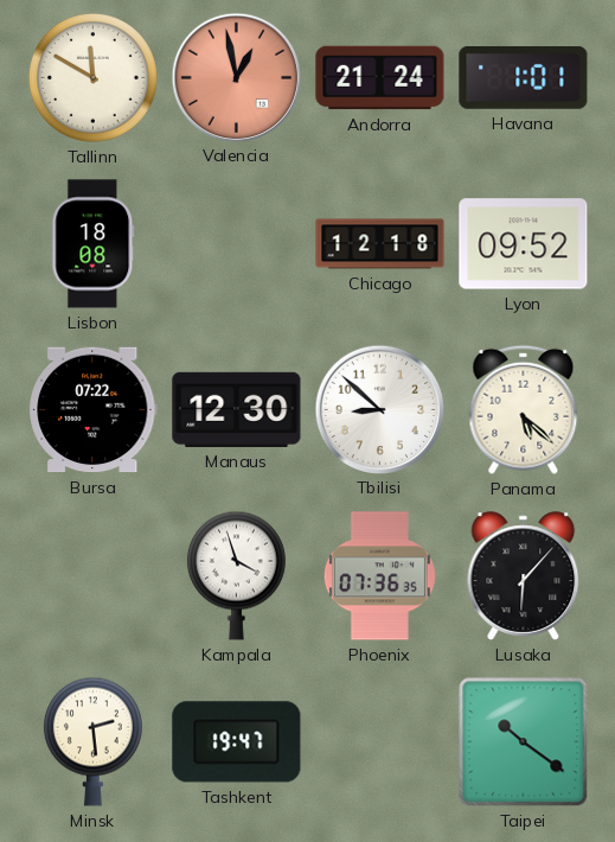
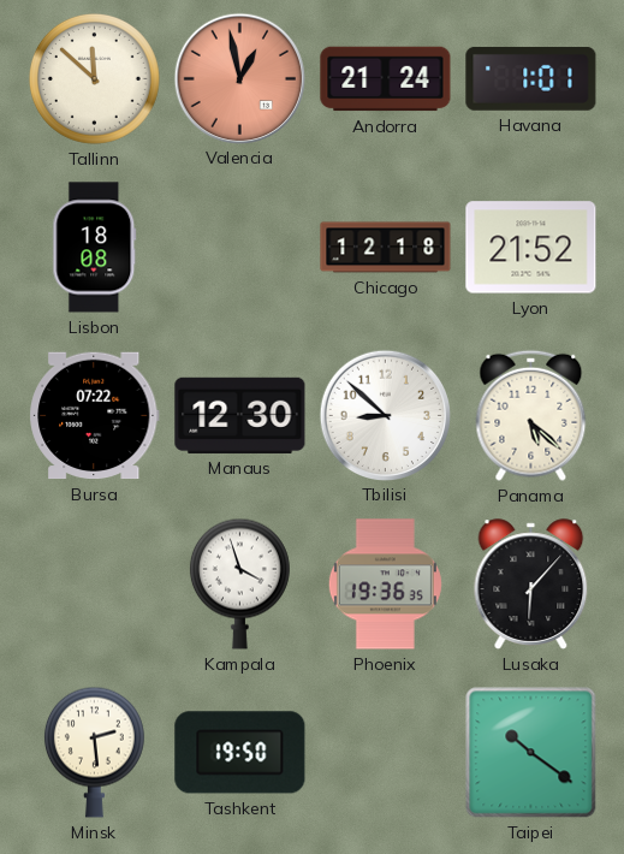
Tallinn: 11:50 -> 11:52 (94, 78)
Lyon: 09:52 -> 21:52 (531, 248)
Phoenix: 07:36 -> 19:36 (385, 585)
Tashkent: 19:47 -> 19:50 (240, 753)
